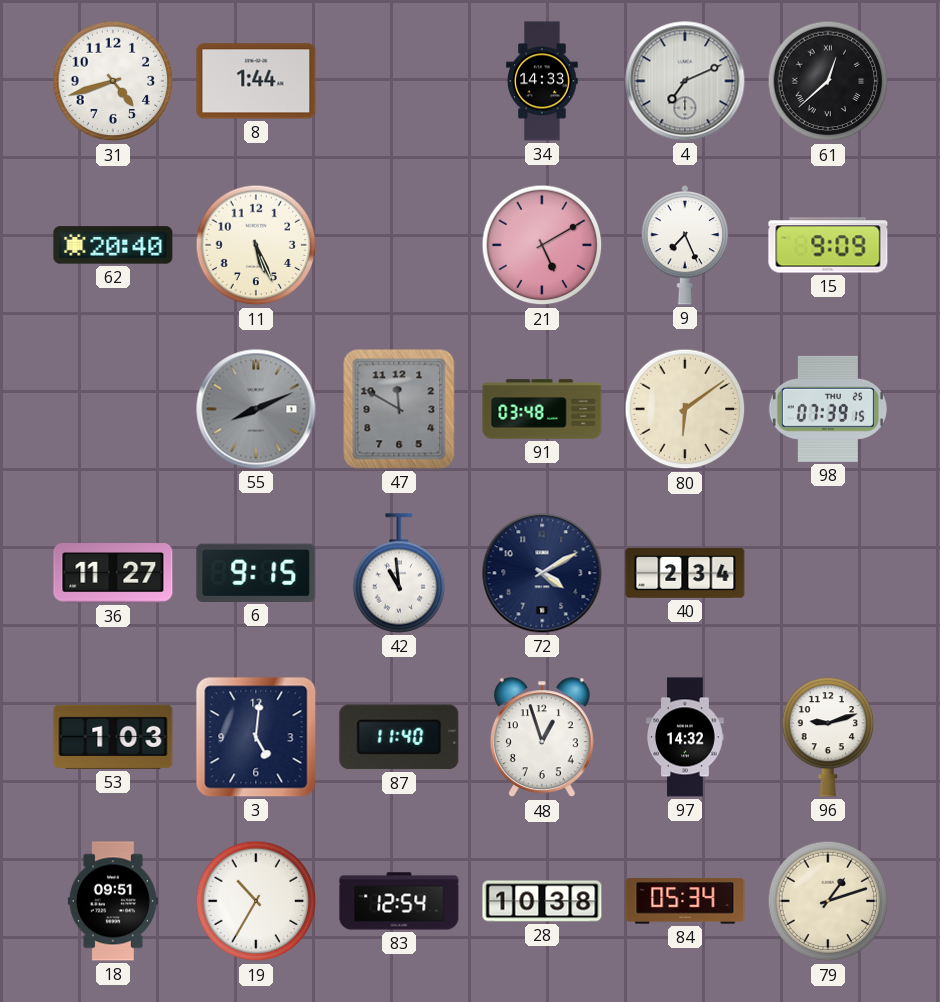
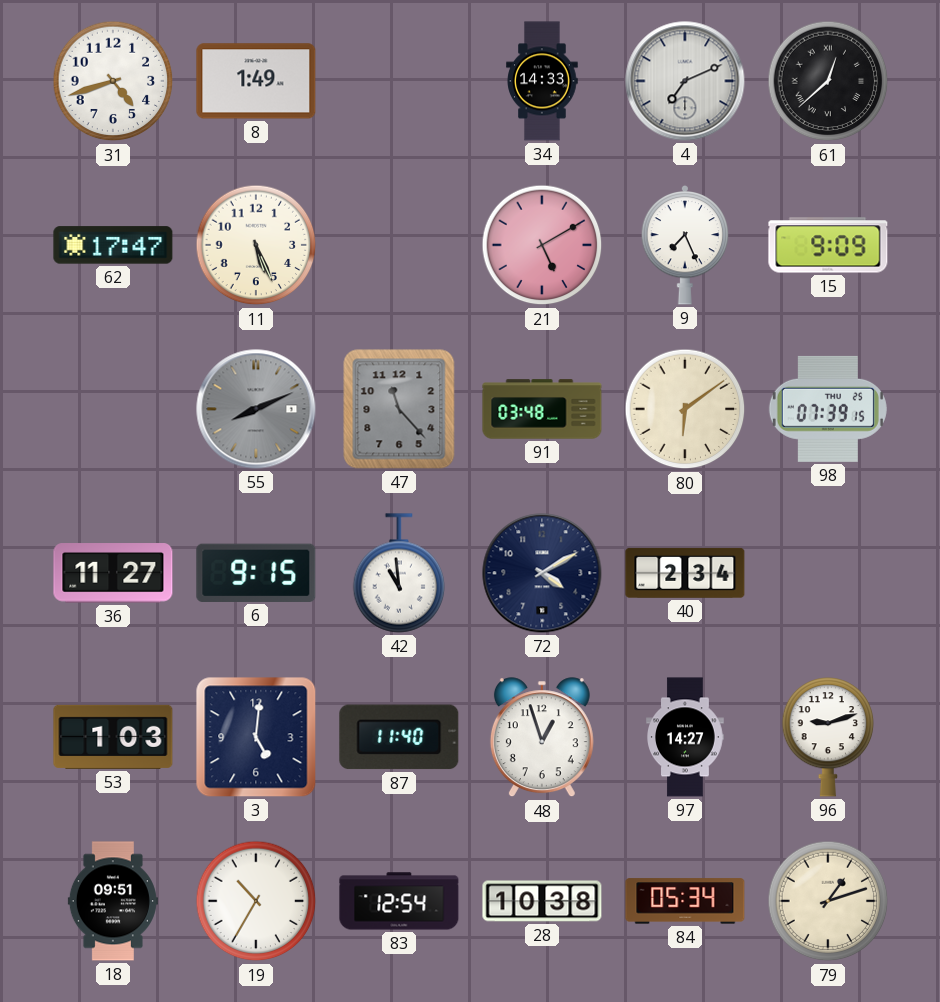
8: 1:44 -> 1:49 (256, 81)
62: 20:40 -> 17:47 (113, 245)
47: 11:50 -> 11:23 (399, 409)
97: 14:32 -> 14:27 (685, 737)
